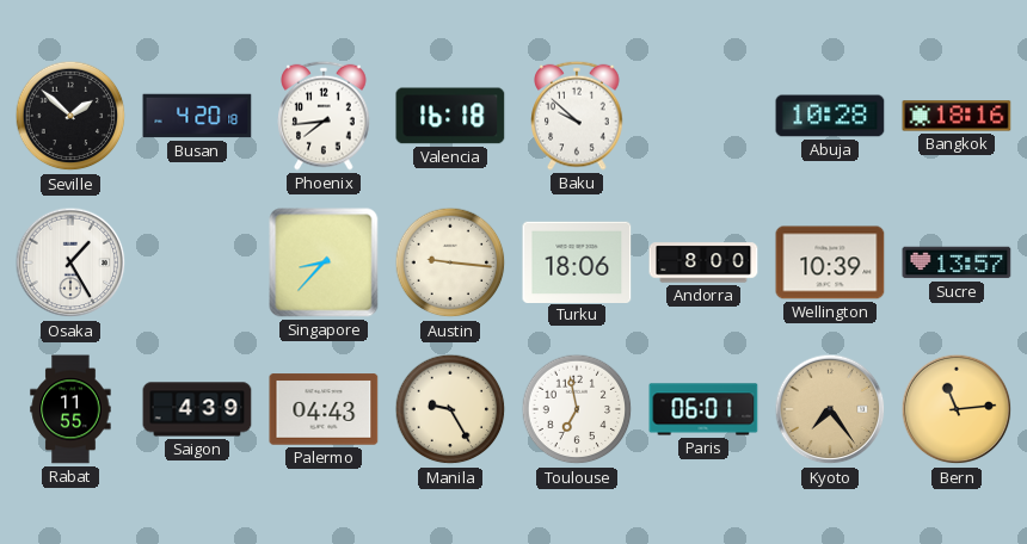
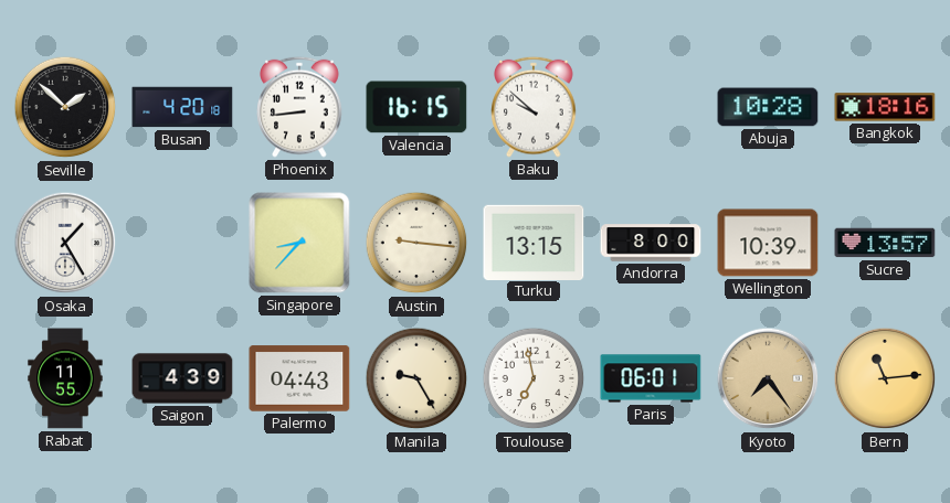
Phoenix: 7:44 -> 8:44 (299, 107)
Valencia: 16:18 -> 16:15 (416, 107)
Turku: 18:06 -> 13:15 (534, 242)
